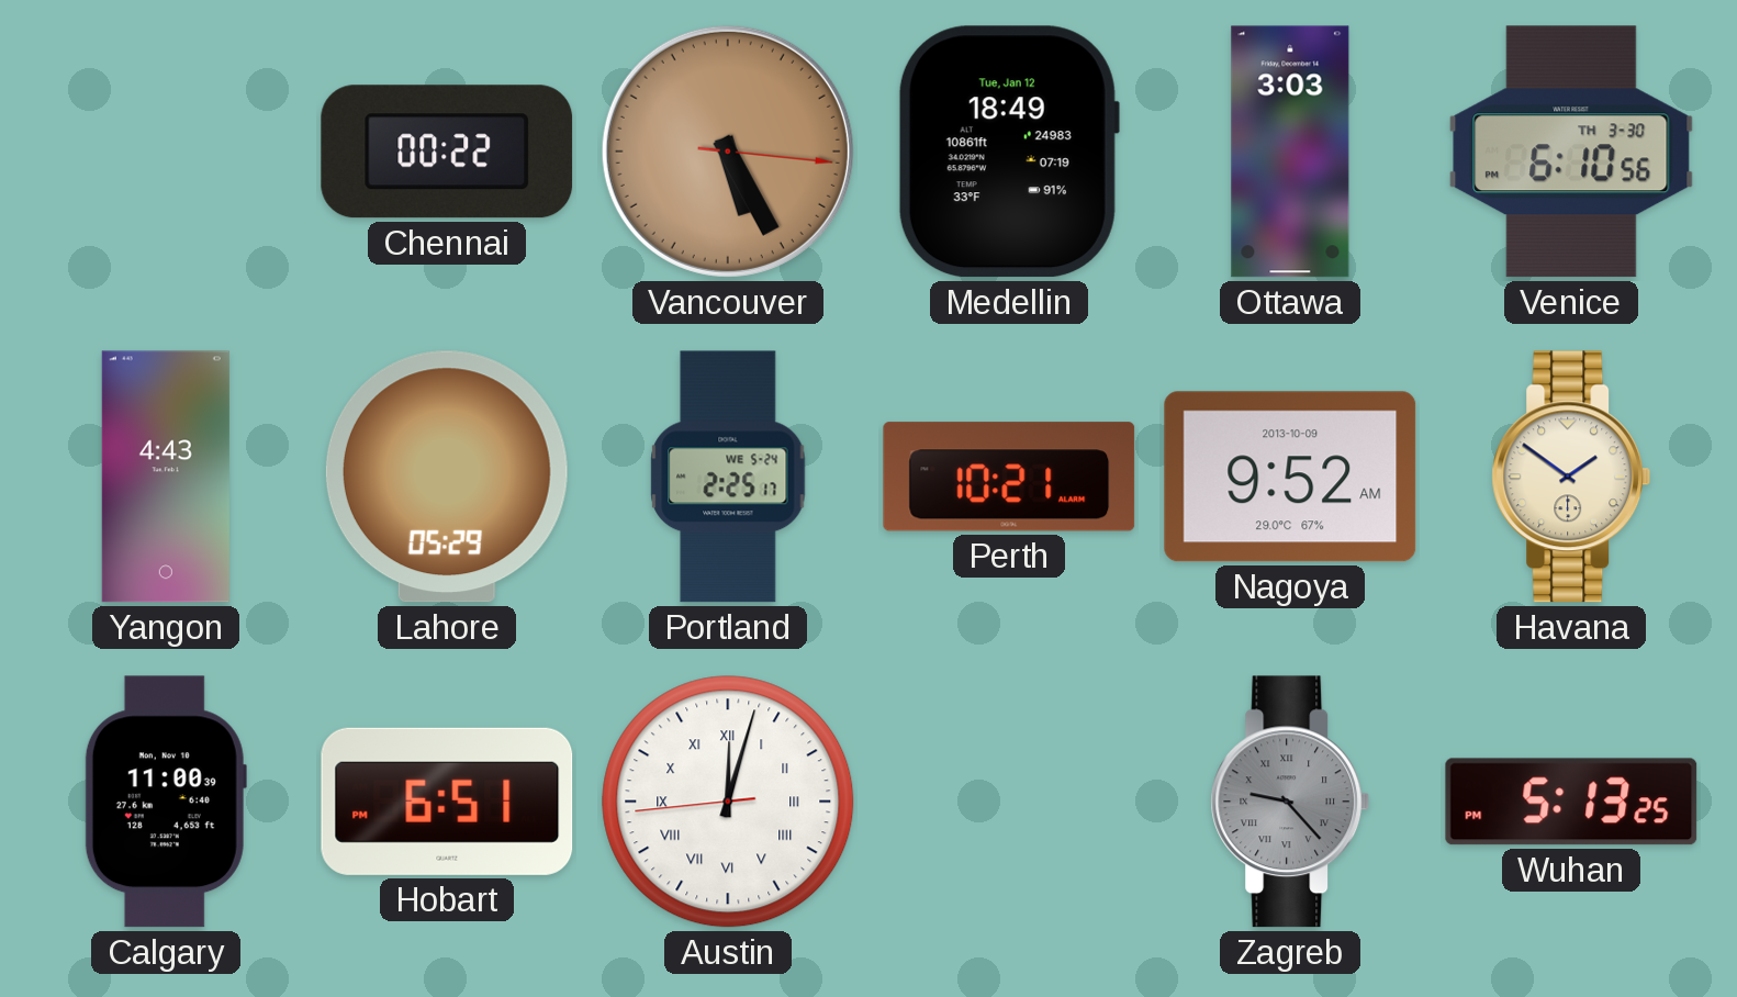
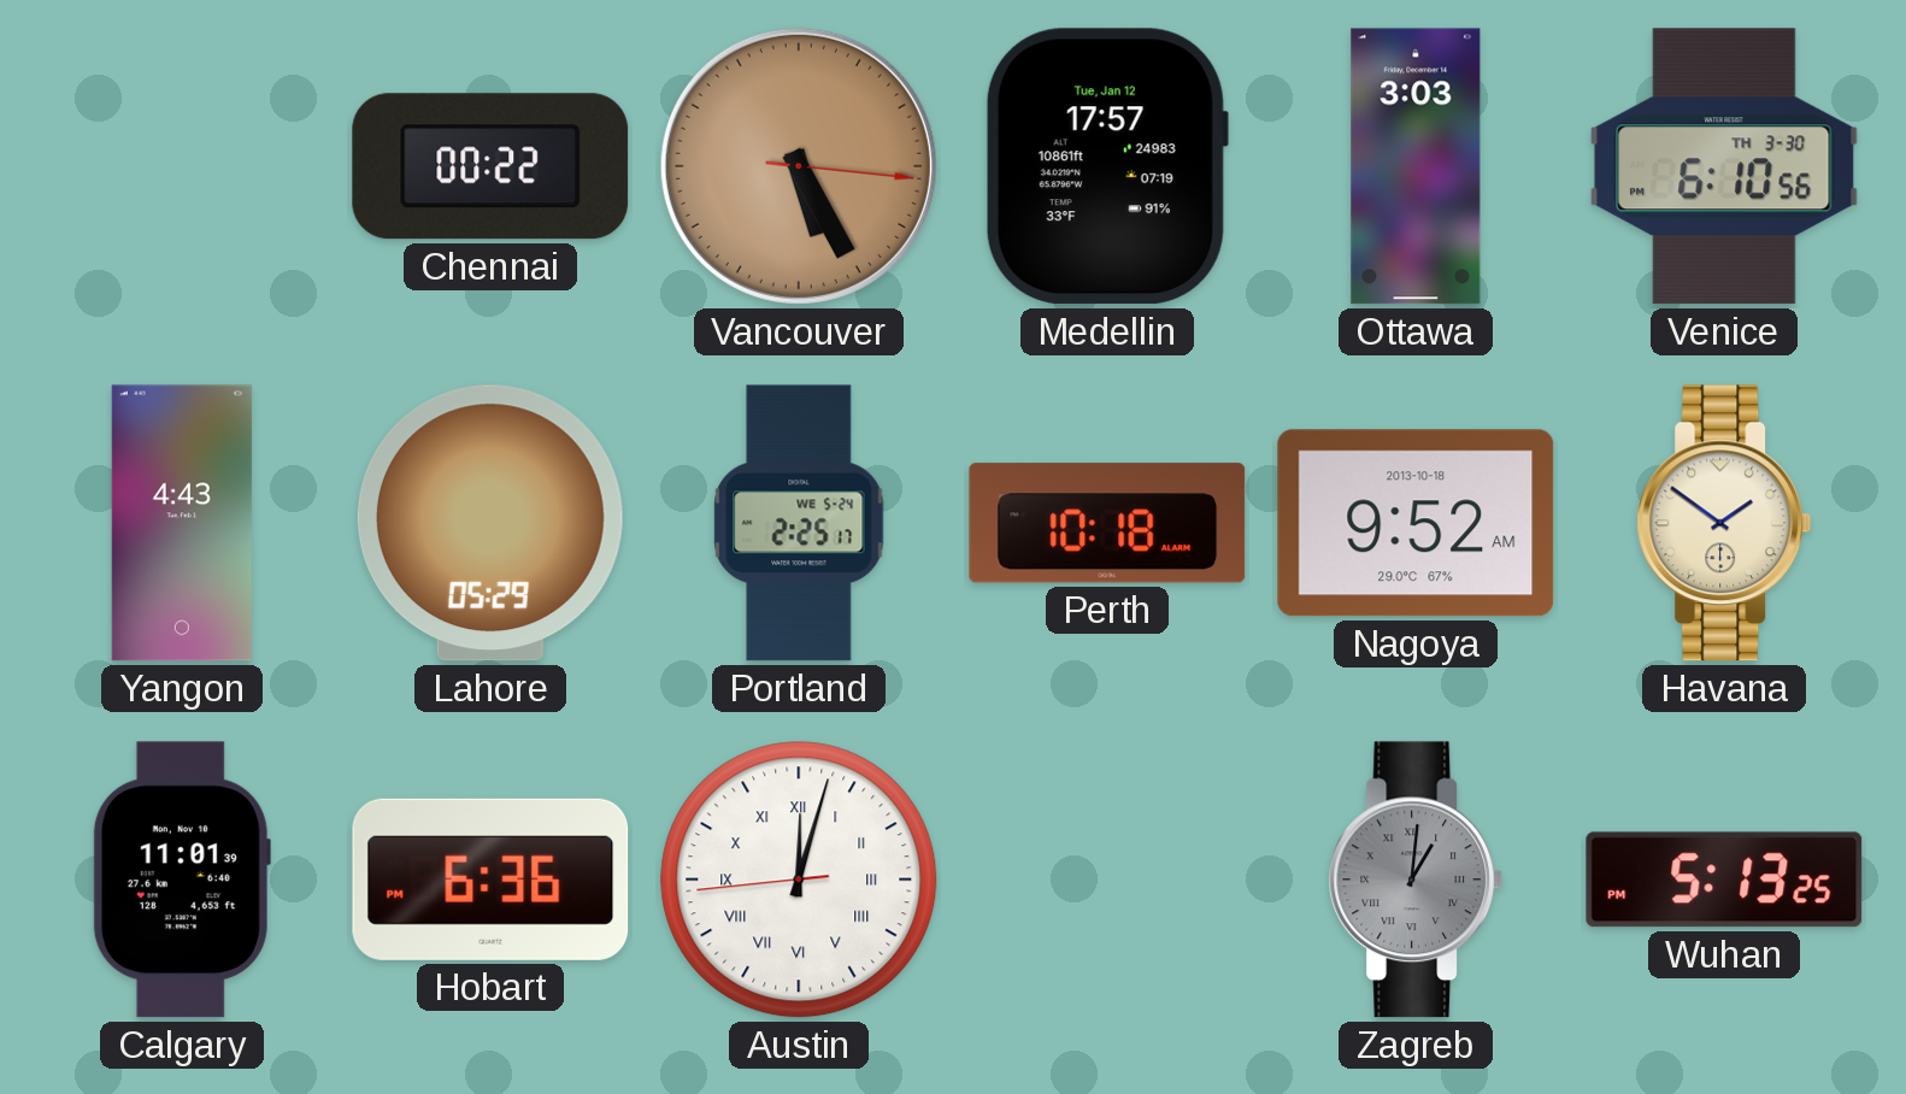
Medellin: 18:49 -> 17:57 (1106, 166)
Perth: 10:21 -> 10:18 (1107, 523)
Nagoya date: 2013-10-09 -> 2013-10-18 (1416, 523)
Calgary: 11:00 -> 11:01 (182, 880)
Hobart: 6:51 -> 6:36 (490, 880)
Zagreb: 9:23 -> 1:01 (1416, 880)
